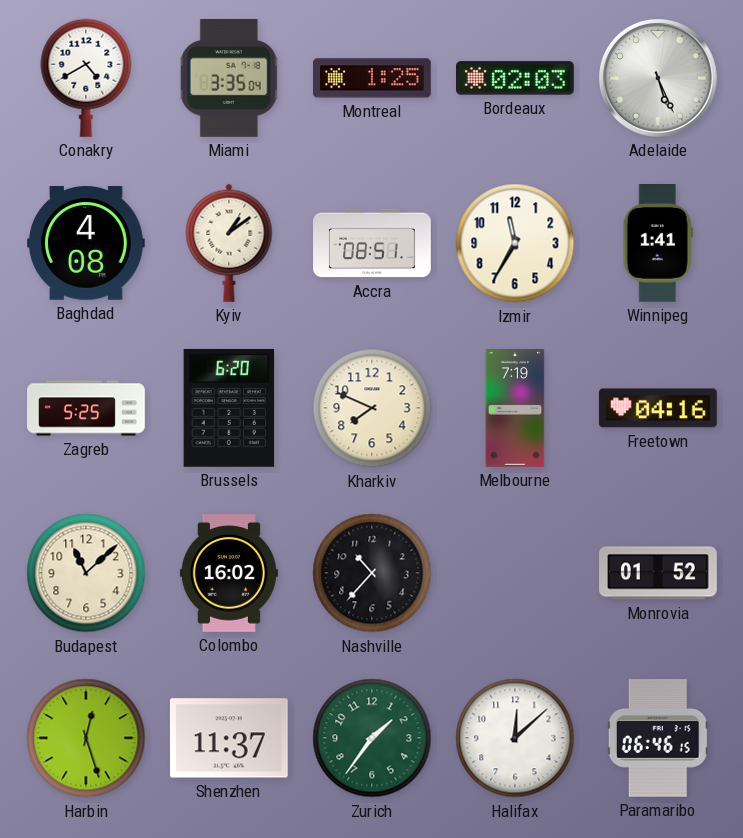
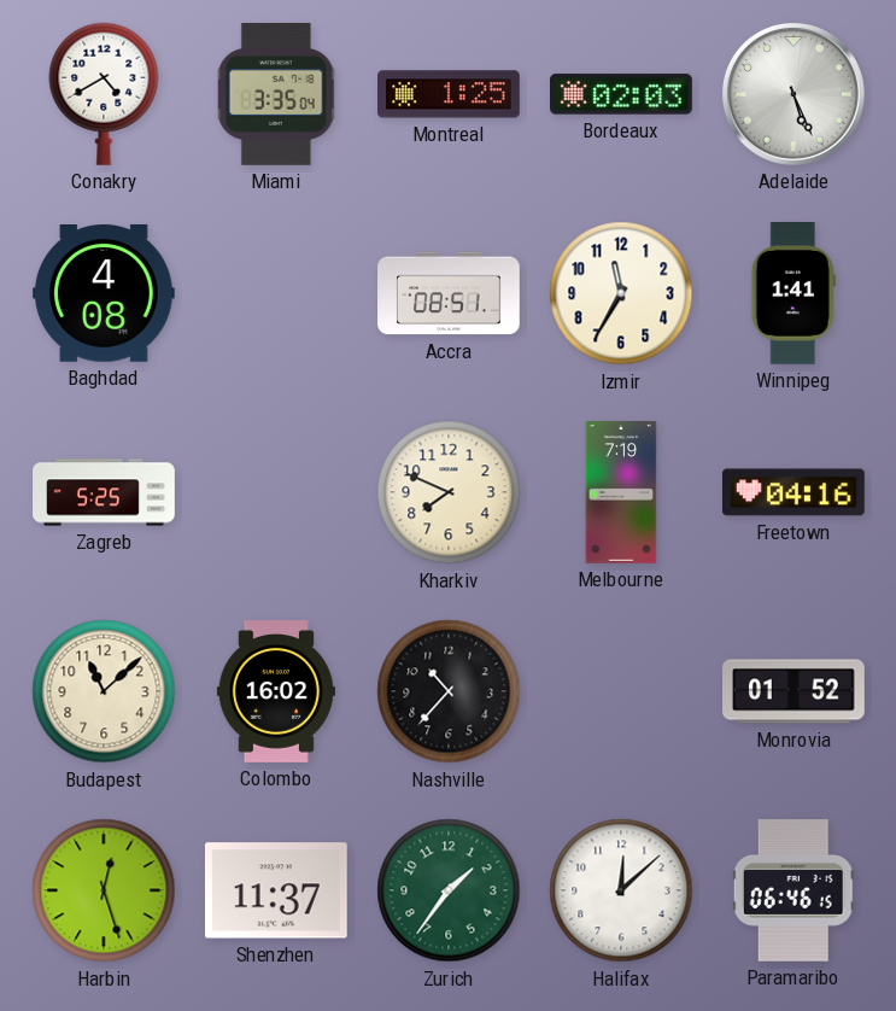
Kyiv: 1:09 -> none (229, 243)
Brussels: 6:20 -> none (229, 408)
